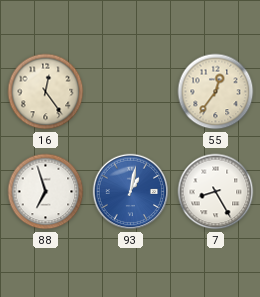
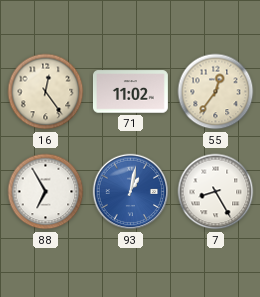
71: none -> 11:02 (130, 92)
88: 6:57 -> 6:55 (46, 192)
